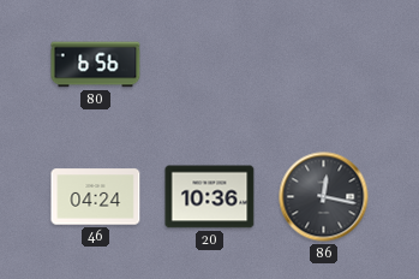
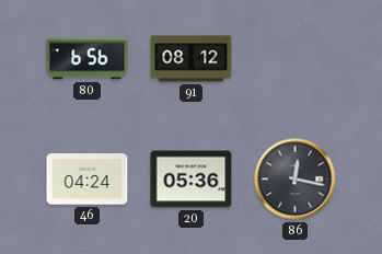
91: none -> 08:12 (192, 59)
20: 10:36 -> 05:36 (192, 180)
